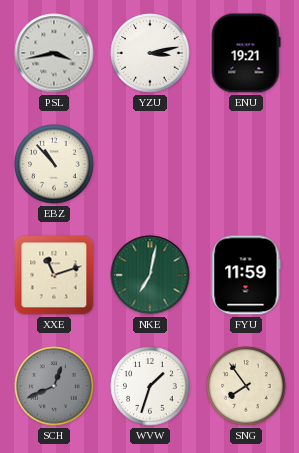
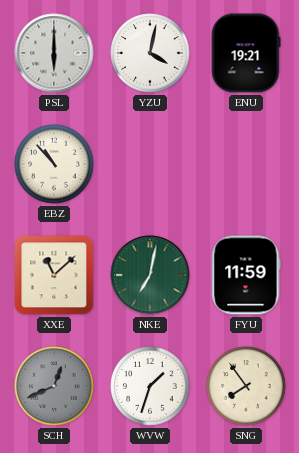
PSL: 3:43 -> 6:00 (54, 53)
YZU: 3:13 -> 4:02 (150, 53)
XXE: 11:12 -> 11:08 (54, 275)
